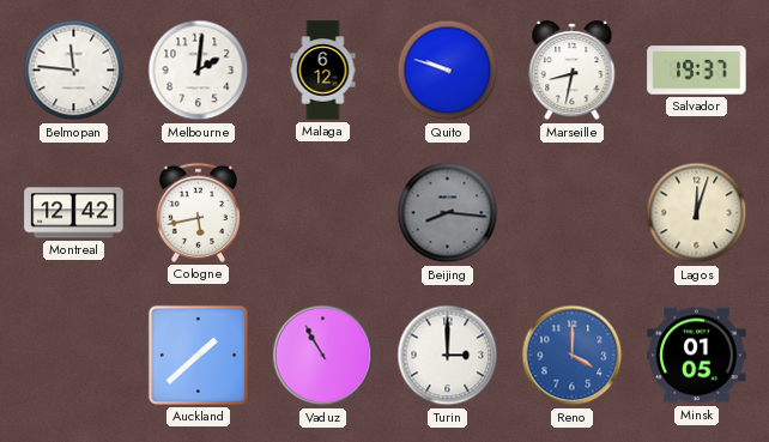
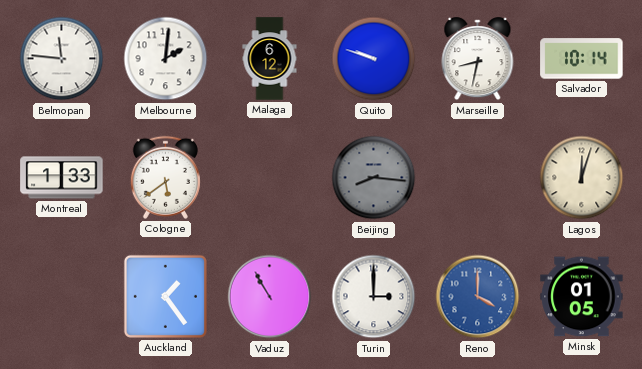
Salvador: 19:37 -> 10:14 (582, 59)
Montreal: 12:42 -> 1:33 (62, 178)
Cologne: 5:43 -> 5:39 (165, 177)
Auckland: 1:38 -> 1:24 (165, 296)
